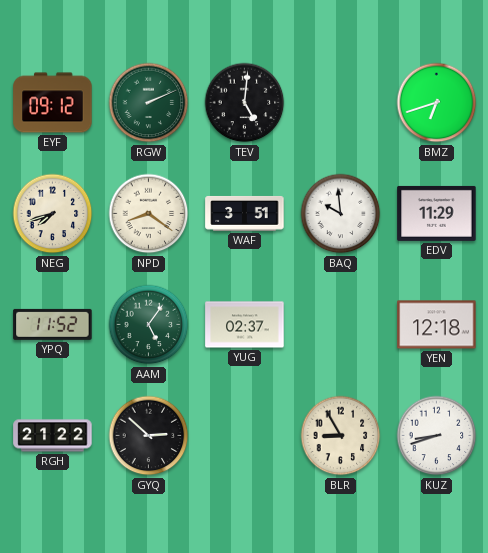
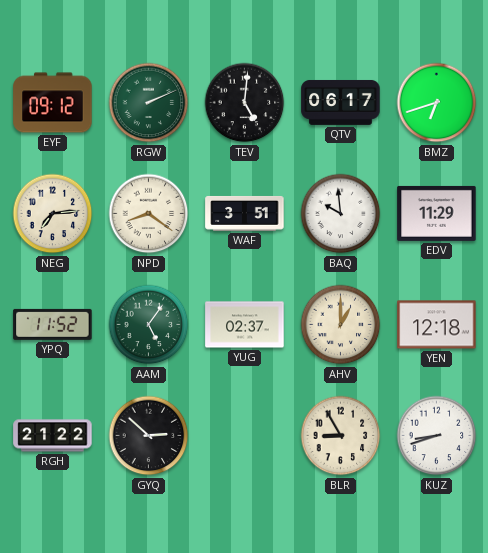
QTV: none -> 06:17 (341, 102)
NEG: 7:42 -> 7:14 (53, 214)
AHV: none -> 1:00 (341, 325)
